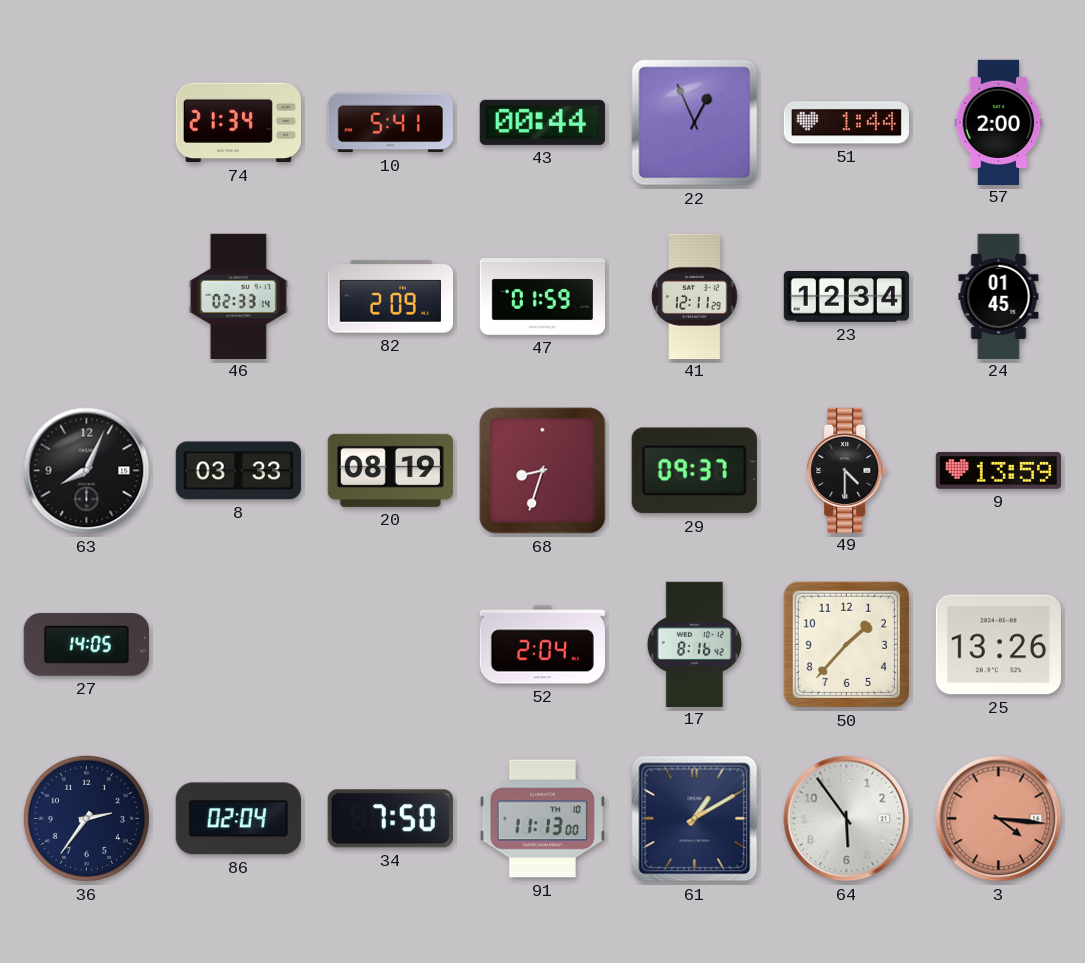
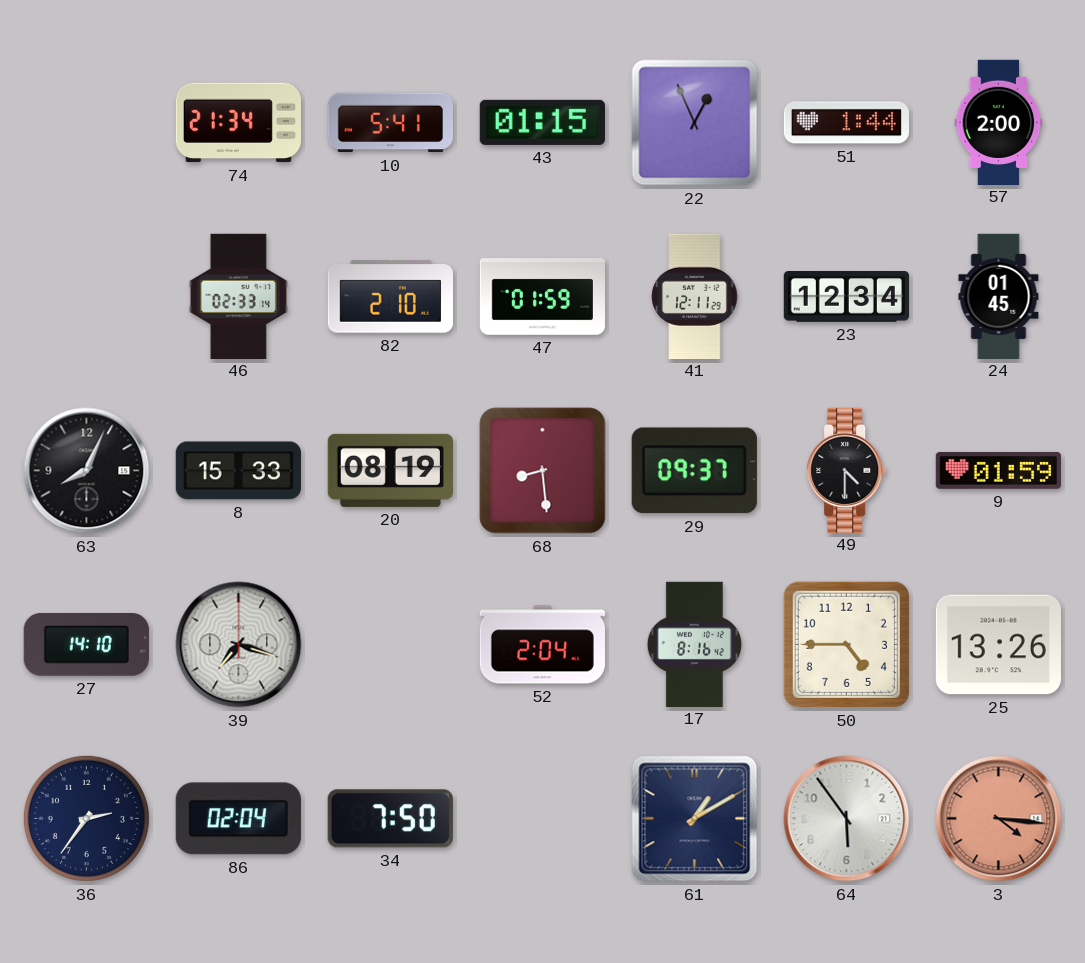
43: 00:44 -> 01:15 (542, 122)
82: 2:09 -> 2:10 (390, 297)
8: 03:33 -> 15:33 (238, 471)
68: 8:33 -> 8:29 (543, 471)
9: 13:59 -> 01:59 (998, 470)
27: 14:05 -> 14:10 (86, 644)
39: none -> 7:18 (239, 645)
50: 1:37 -> 4:45 (846, 644)
91: 11:13 -> none (542, 819)
